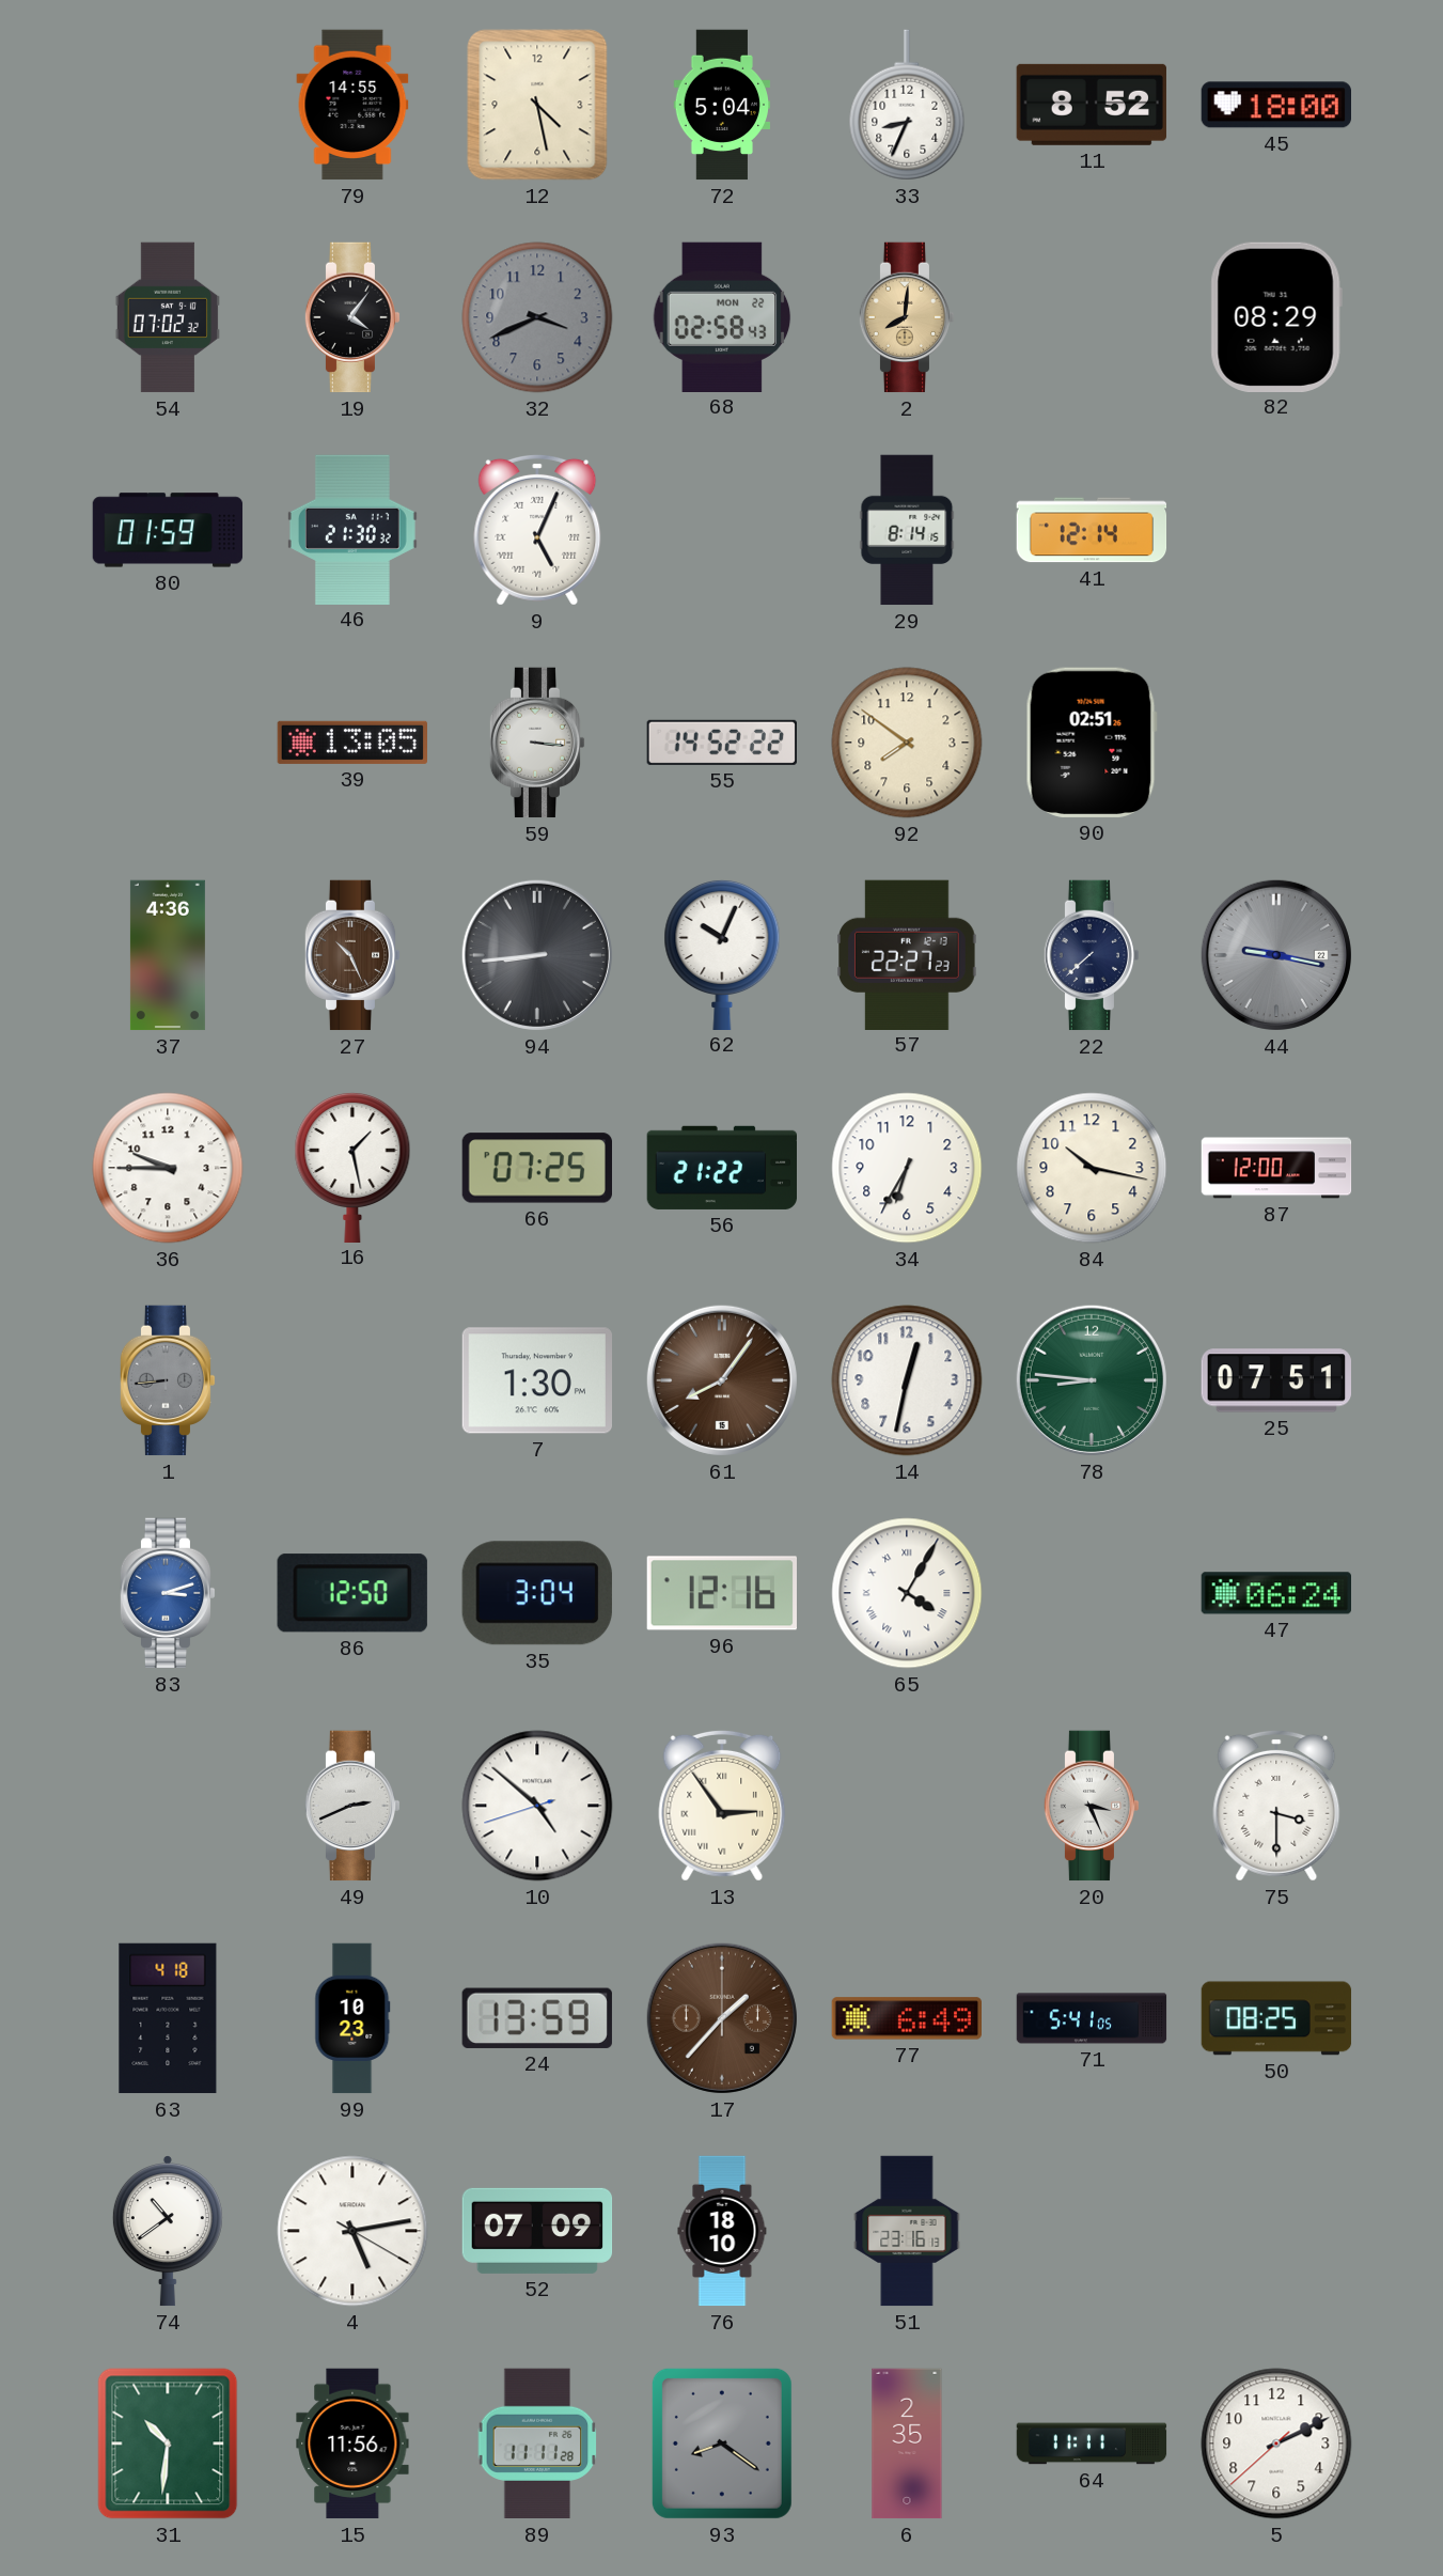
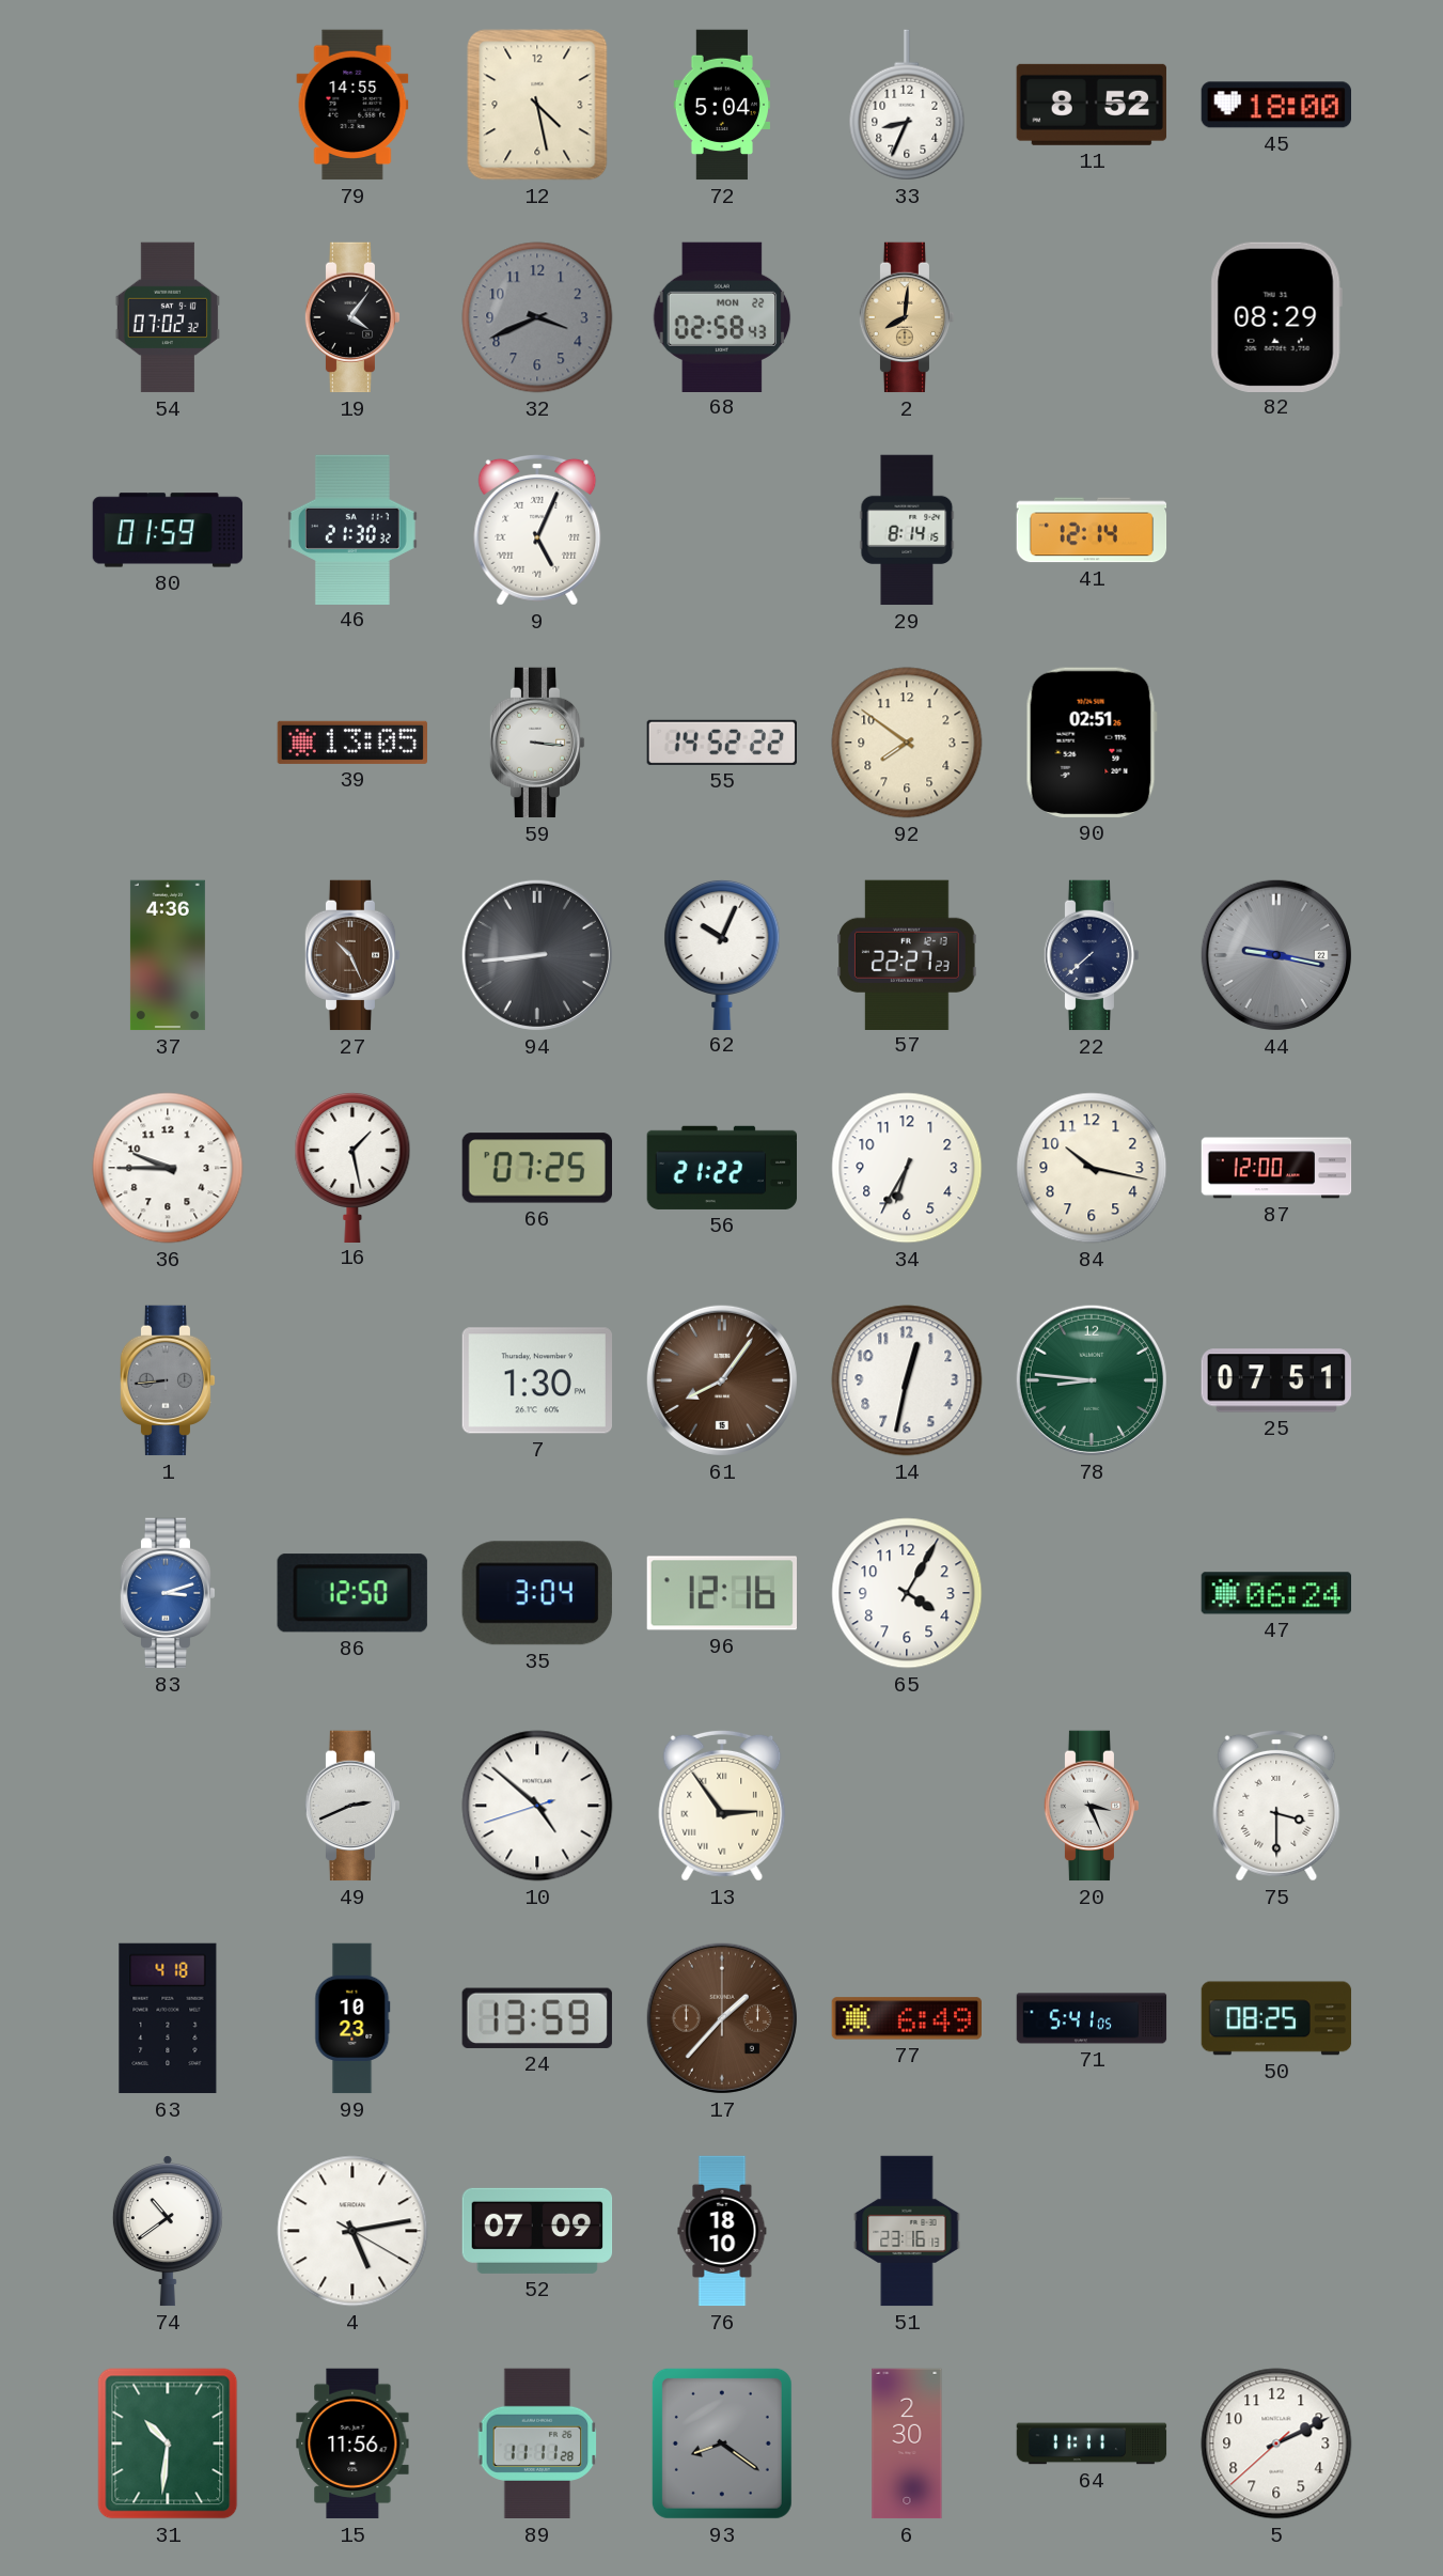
65 numerals: Roman -> Arabic (907, 1593)
6: 2:35 -> 2:30 (907, 2444)
